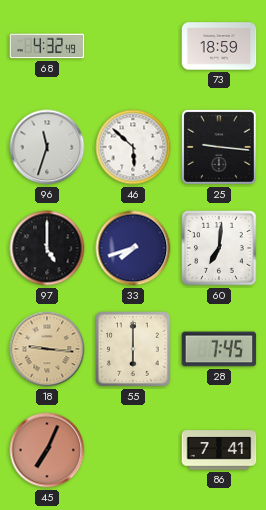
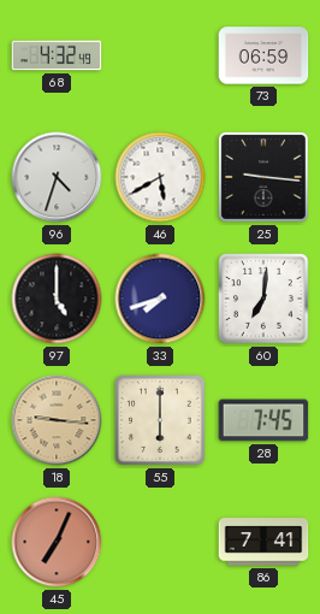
73: 18:59 -> 06:59 (263, 55)
96: 11:33 -> 4:33 (57, 177)
46: 5:52 -> 5:40 (160, 177)
